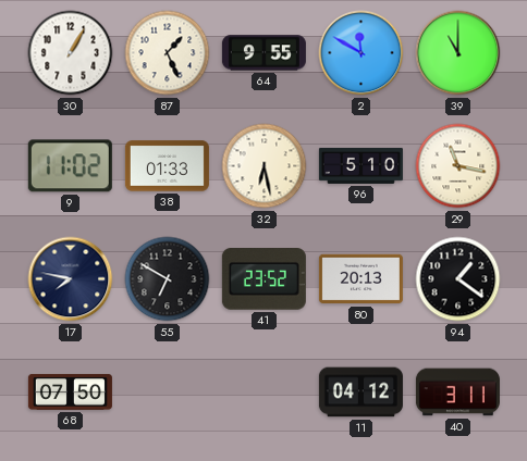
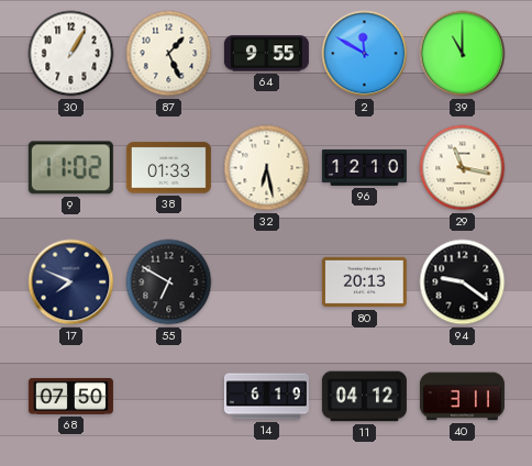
96: 5:10 -> 12:10 (364, 167)
17: 7:47 -> 7:49 (71, 282)
41: 23:52 -> none (263, 279)
94: 1:21 -> 9:21 (463, 282)
14: none -> 6:19 (266, 397)
